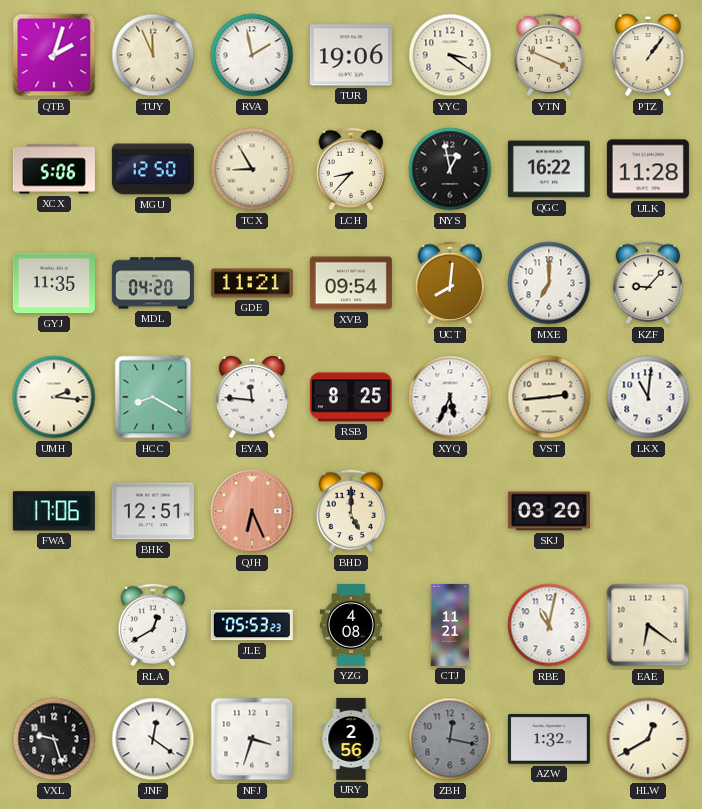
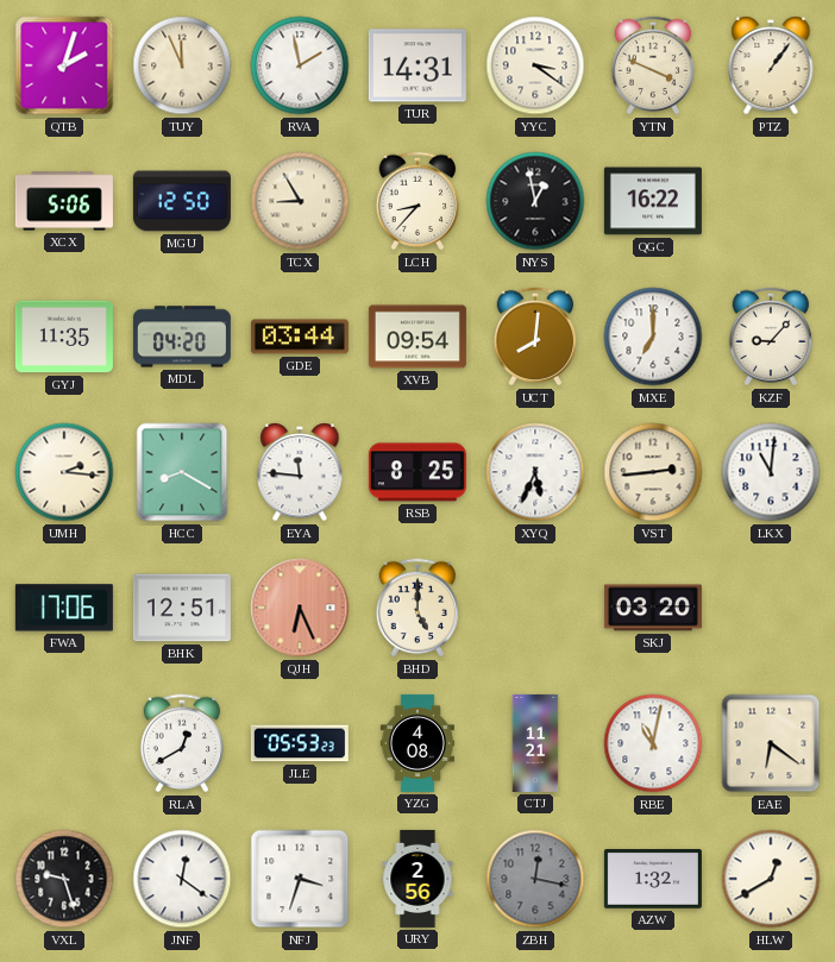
TUR: 19:06 -> 14:31 (417, 65)
ULK: 11:28 -> none (648, 169)
GDE: 11:21 -> 03:44 (300, 337)
